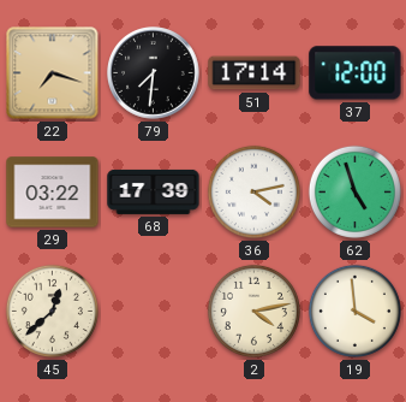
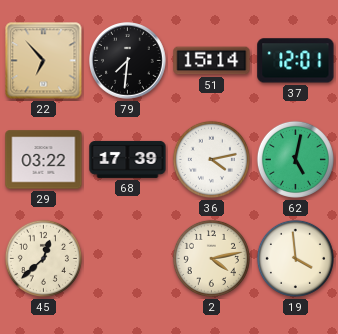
22: 7:18 -> 6:53 (44, 61)
51: 17:14 -> 15:14 (212, 61)
37: 12:00 -> 12:01 (296, 61)
62: 4:57 -> 5:02 (295, 159)
